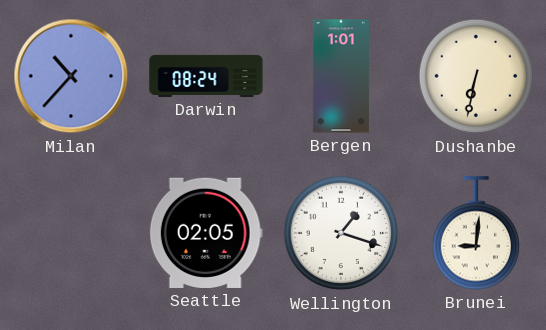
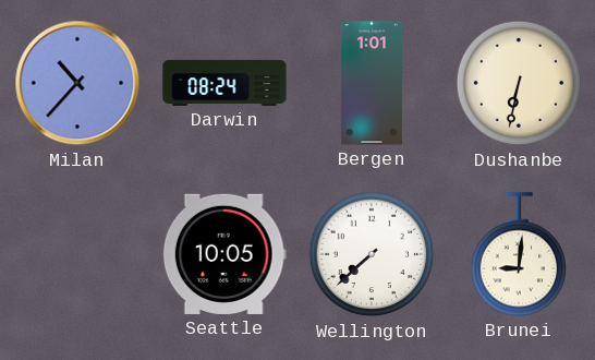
Seattle: 02:05 -> 10:05 (224, 254)
Wellington: 1:18 -> 7:38 (372, 254)
